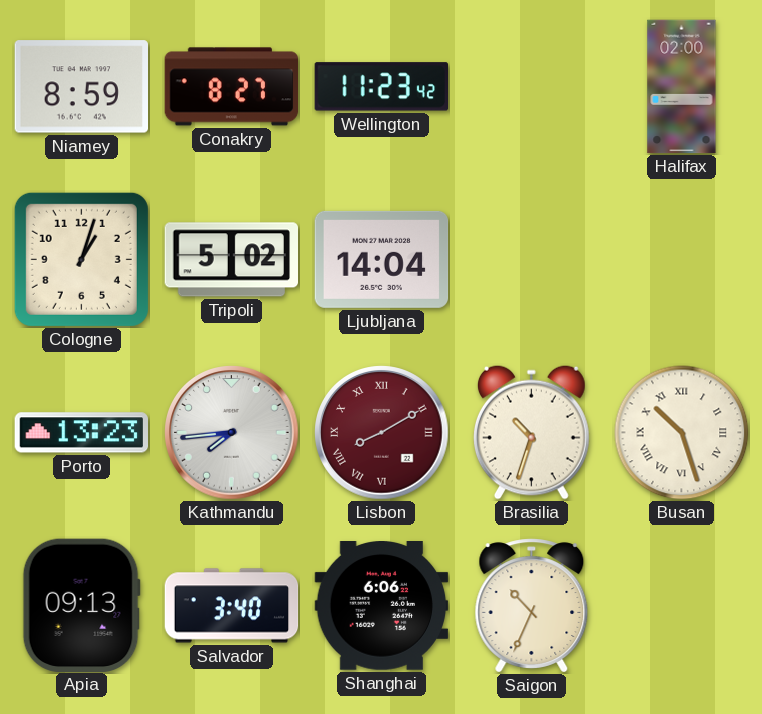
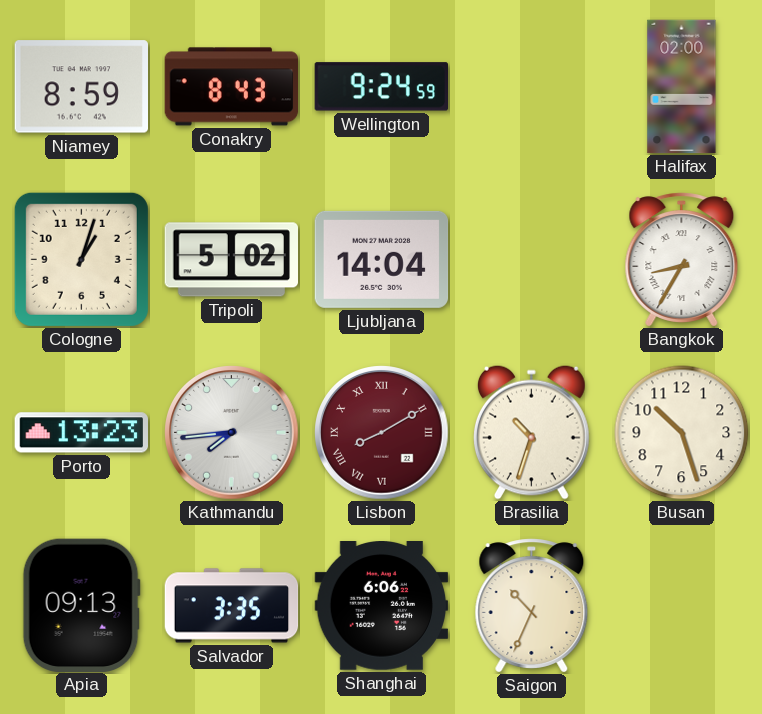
Conakry: 8:27 -> 8:43 (232, 87)
Wellington: 11:23 -> 9:24 (381, 87)
Bangkok: none -> 8:35 (682, 260)
Busan numerals: Roman -> Arabic (682, 433)
Salvador: 3:40 -> 3:35 (232, 606)
